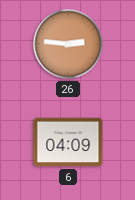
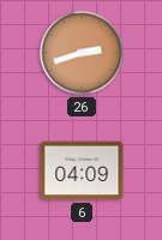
26: 2:46 -> 2:42 (82, 53)
